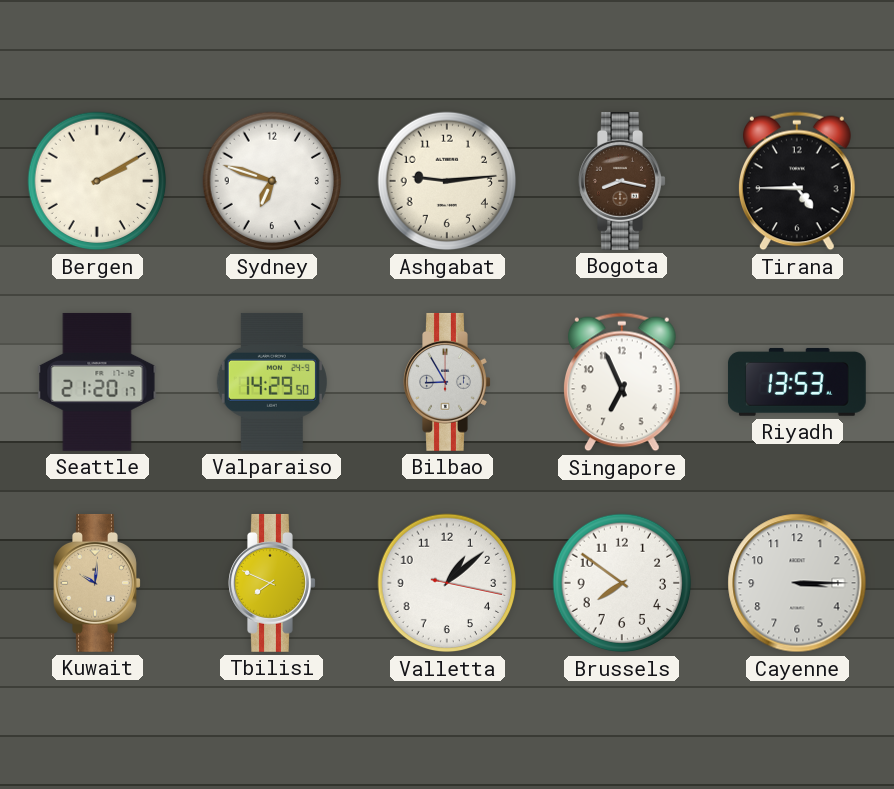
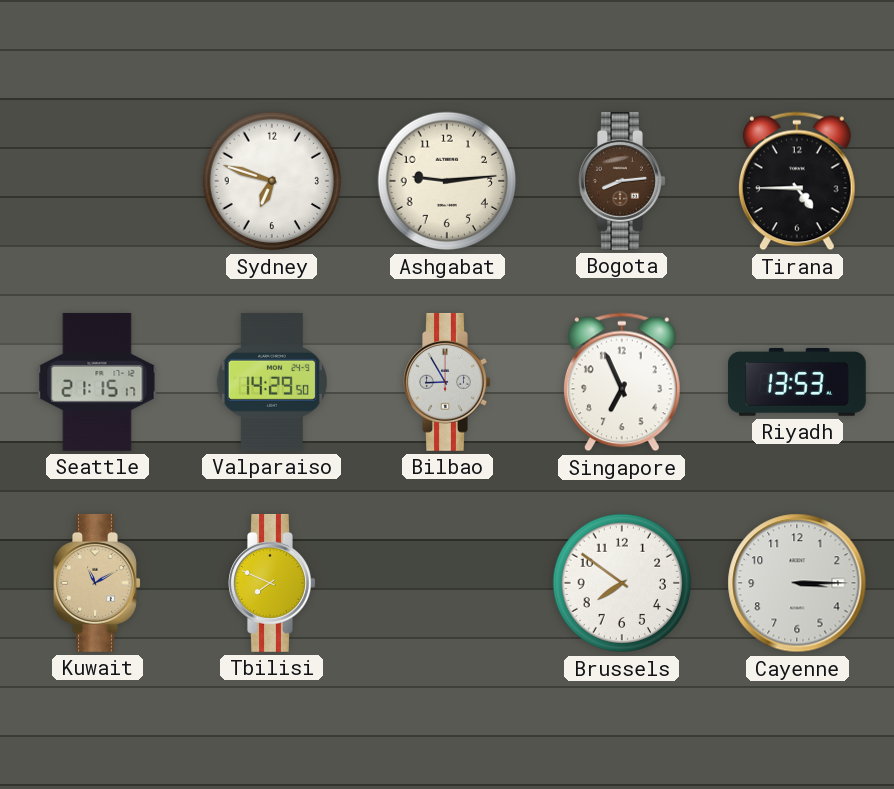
Bergen: 2:10 -> none (97, 181)
Bogota: 8:17 -> 8:14 (622, 181)
Seattle: 21:20 -> 21:15 (97, 382)
Kuwait: 10:01 -> 11:10 (97, 583)
Valletta: 1:08 -> none (447, 583)
